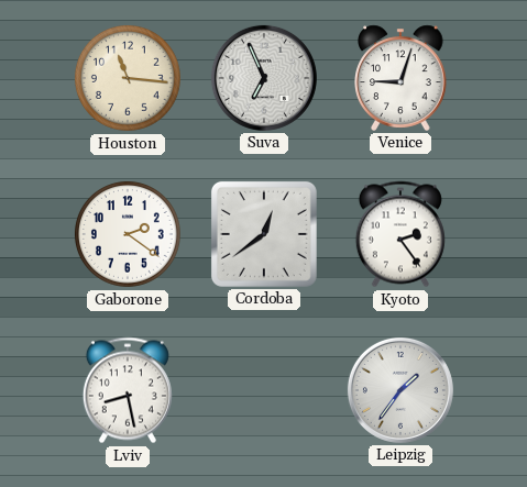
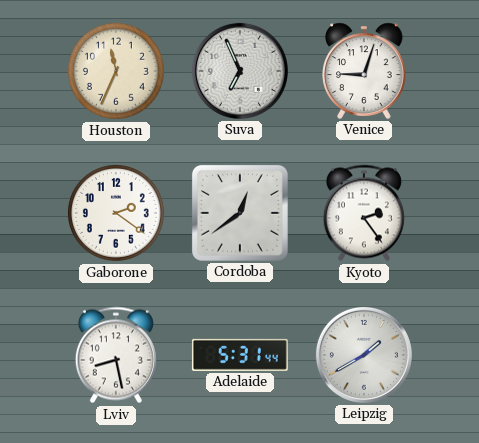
Houston: 11:16 -> 11:34 (116, 71)
Adelaide: none -> 5:31 (240, 355)
Leipzig: 1:36 -> 1:40 (364, 355)
